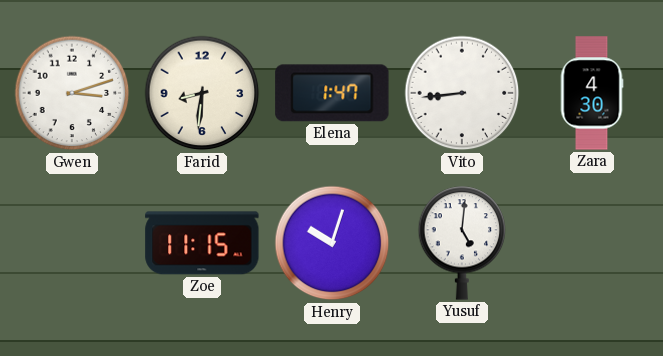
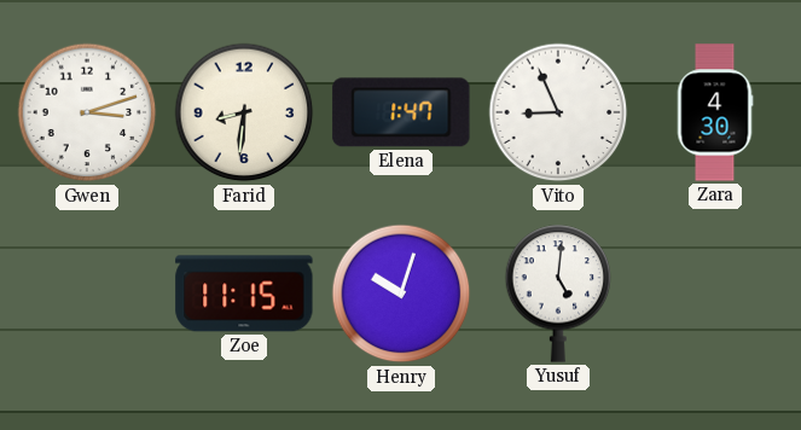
Vito: 8:44 -> 8:56 (558, 112)
